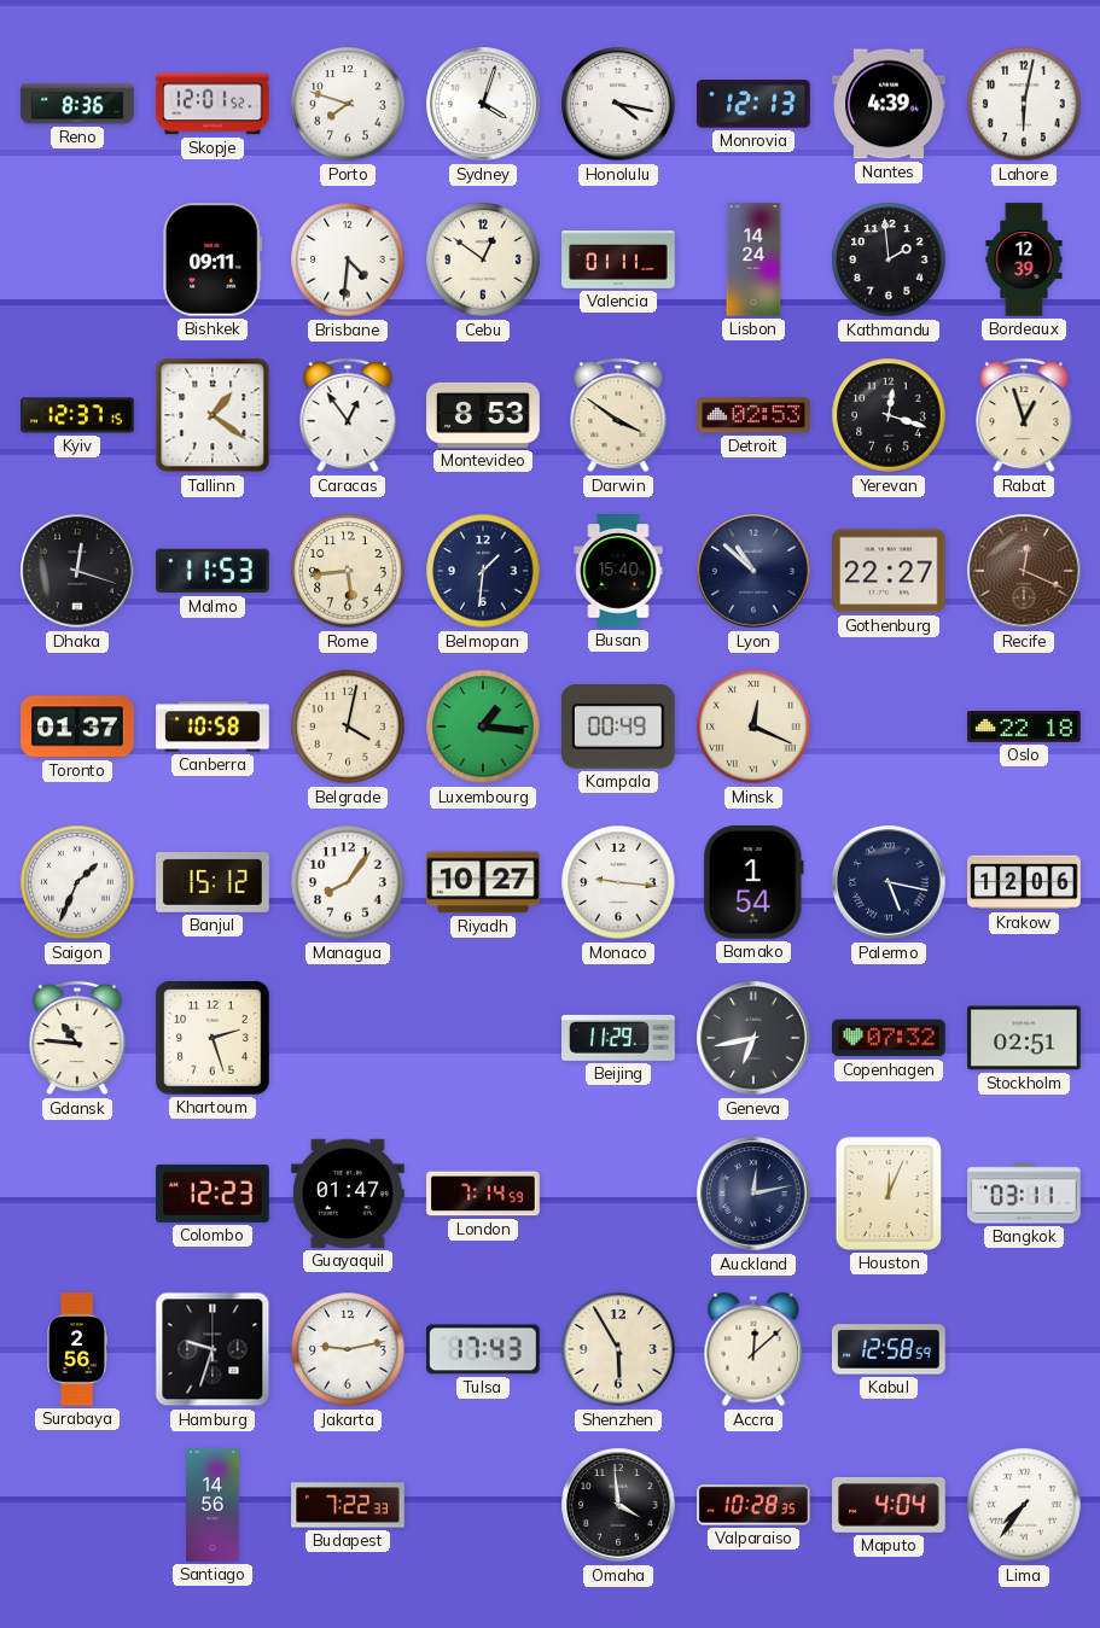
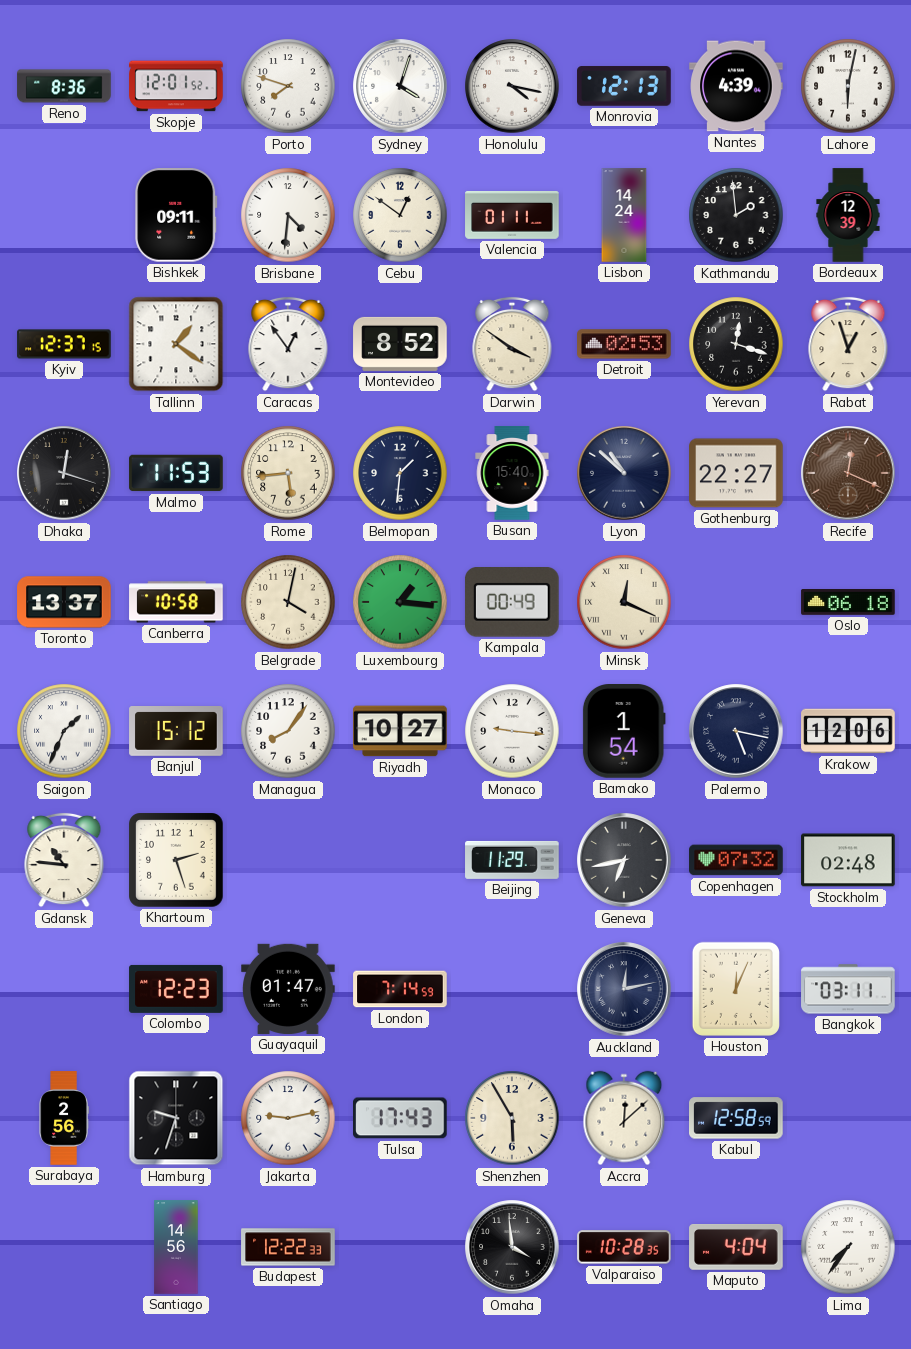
Montevideo: 8:53 -> 8:52 (400, 344)
Toronto: 01:37 -> 13:37 (64, 602)
Oslo: 22:18 -> 06:18 (848, 603)
Stockholm: 02:51 -> 02:48 (848, 860)
Budapest: 7:22 -> 12:22 (288, 1247)
